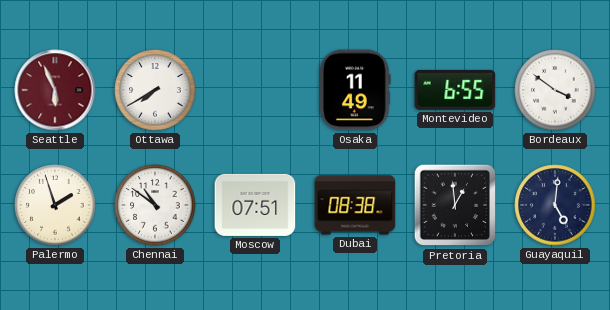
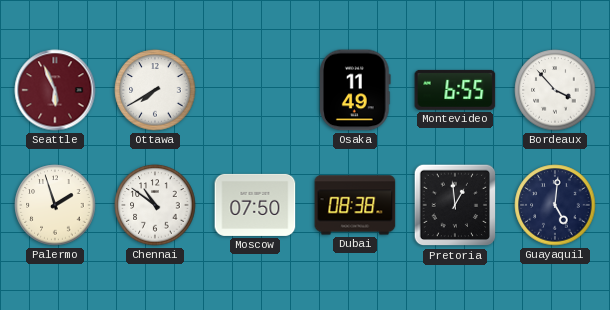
Bordeaux: 3:51 -> 3:53 (555, 90)
Moscow: 07:51 -> 07:50 (255, 205)
